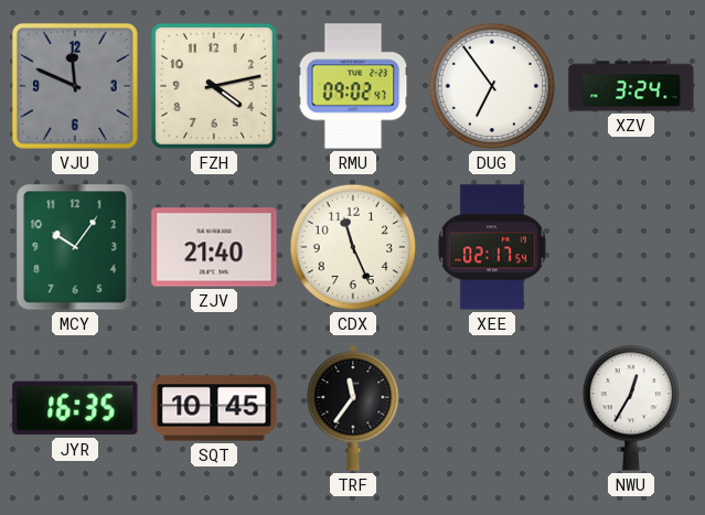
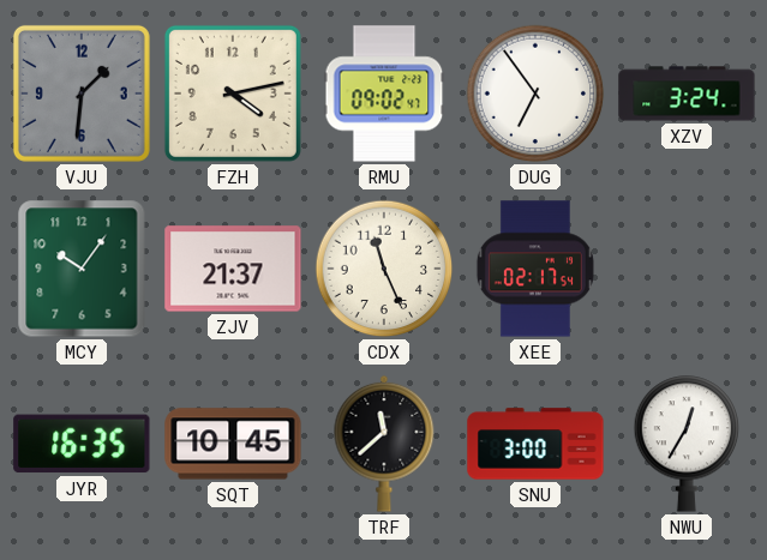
VJU: 11:49 -> 1:31 (82, 94)
ZJV: 21:40 -> 21:37 (233, 269)
TRF: 11:36 -> 11:38 (384, 444)
SNU: none -> 3:00 (535, 444)
